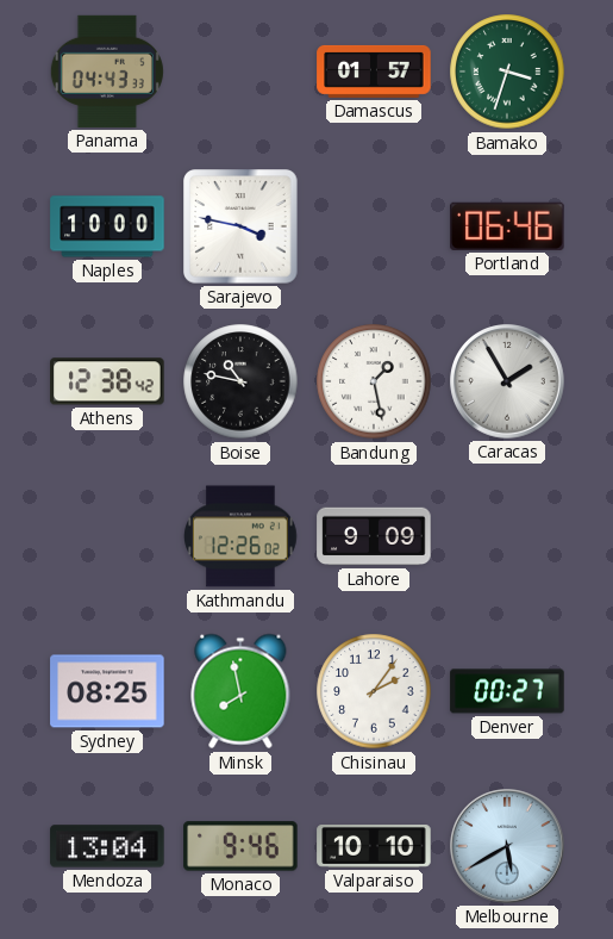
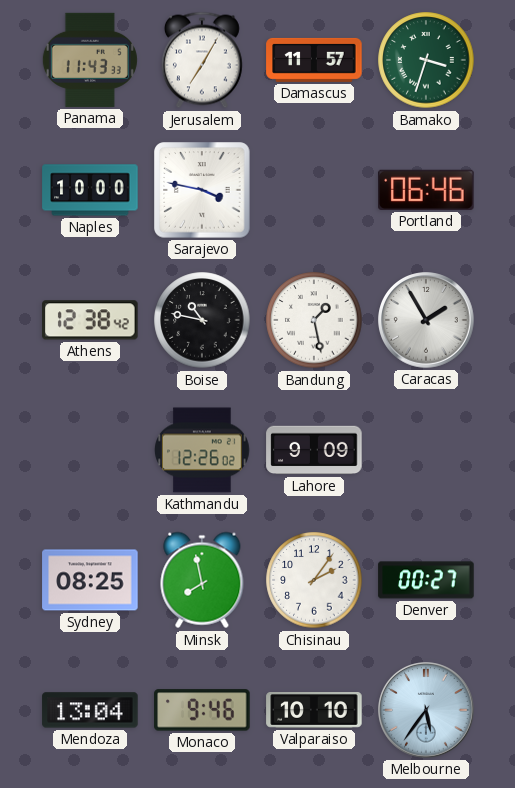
Panama: 04:43 -> 11:43 (90, 60)
Jerusalem: none -> 7:05 (202, 60)
Damascus: 01:57 -> 11:57 (314, 60)
Melbourne: 5:40 -> 5:36 (426, 710)
